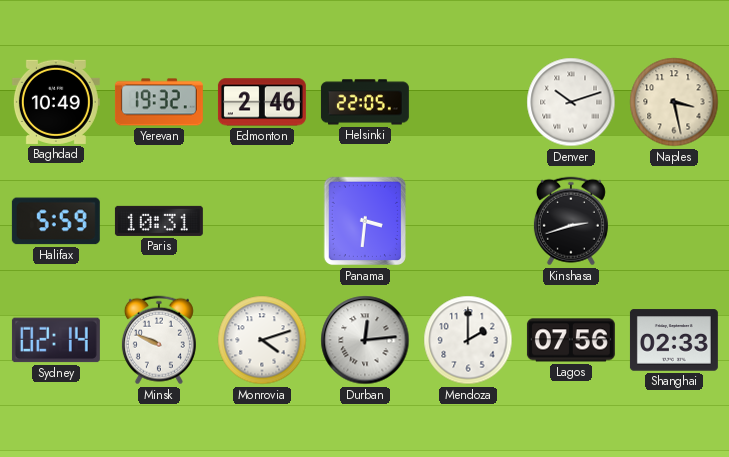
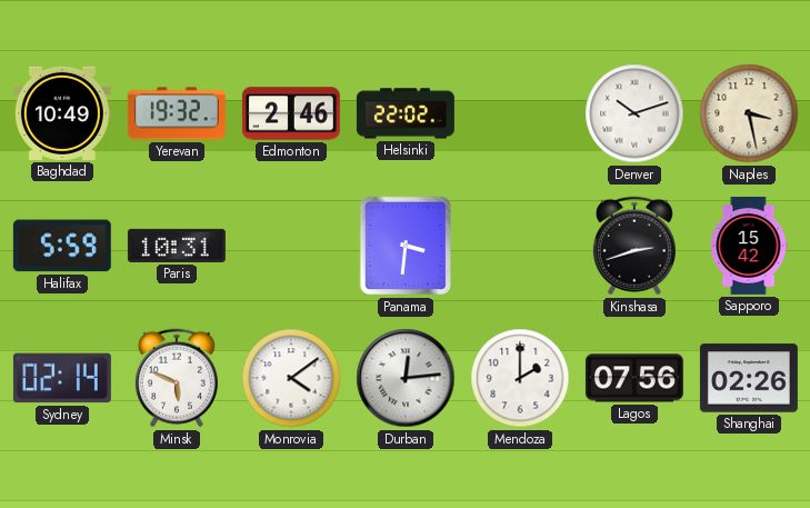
Helsinki: 22:05 -> 22:02 (406, 113)
Sapporo: none -> 15:42 (749, 246)
Minsk: 9:49 -> 5:49 (177, 378)
Monrovia: 4:12 -> 4:09 (291, 378)
Shanghai: 02:33 -> 02:26 (749, 378)
